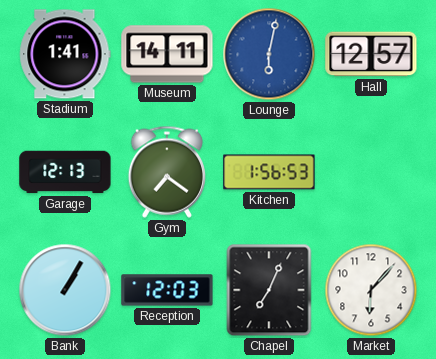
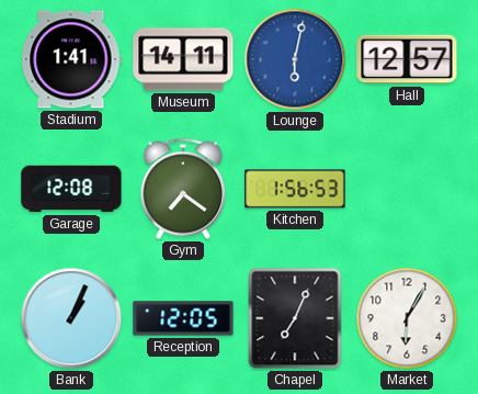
Garage: 12:13 -> 12:08 (71, 189)
Bank: 1:05 -> 1:04 (71, 318)
Reception: 12:03 -> 12:05 (183, 318)
Market: 6:07 -> 6:05 (407, 318)
